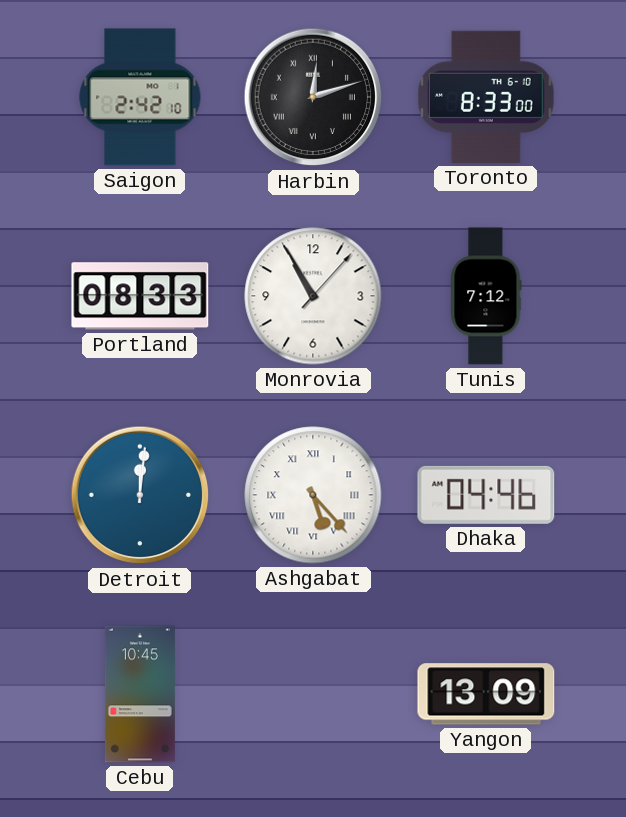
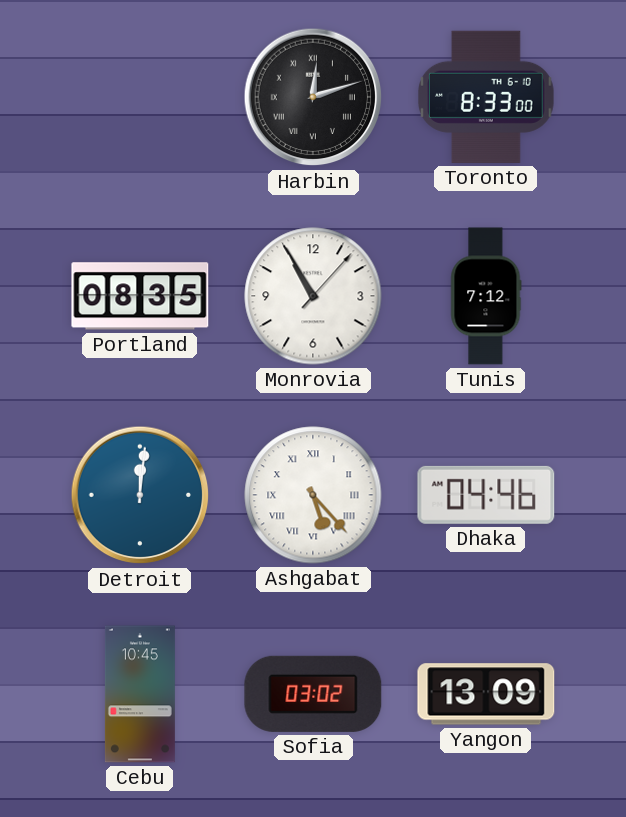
Saigon: 2:42 -> none (140, 97)
Portland: 08:33 -> 08:35 (140, 296)
Sofia: none -> 03:02 (313, 694)
